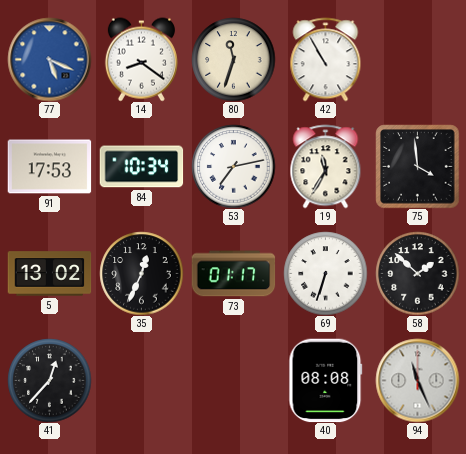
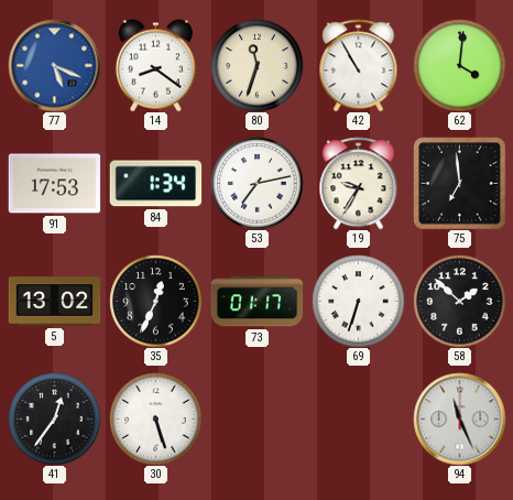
62: none -> 4:01 (459, 65)
84: 10:34 -> 1:34 (155, 184)
19: 11:35 -> 9:35 (359, 183)
75: 3:59 -> 6:59 (459, 183)
41: 12:37 -> 12:36 (54, 419)
30: none -> 5:27 (155, 419)
40: 08:08 -> none (326, 380)
